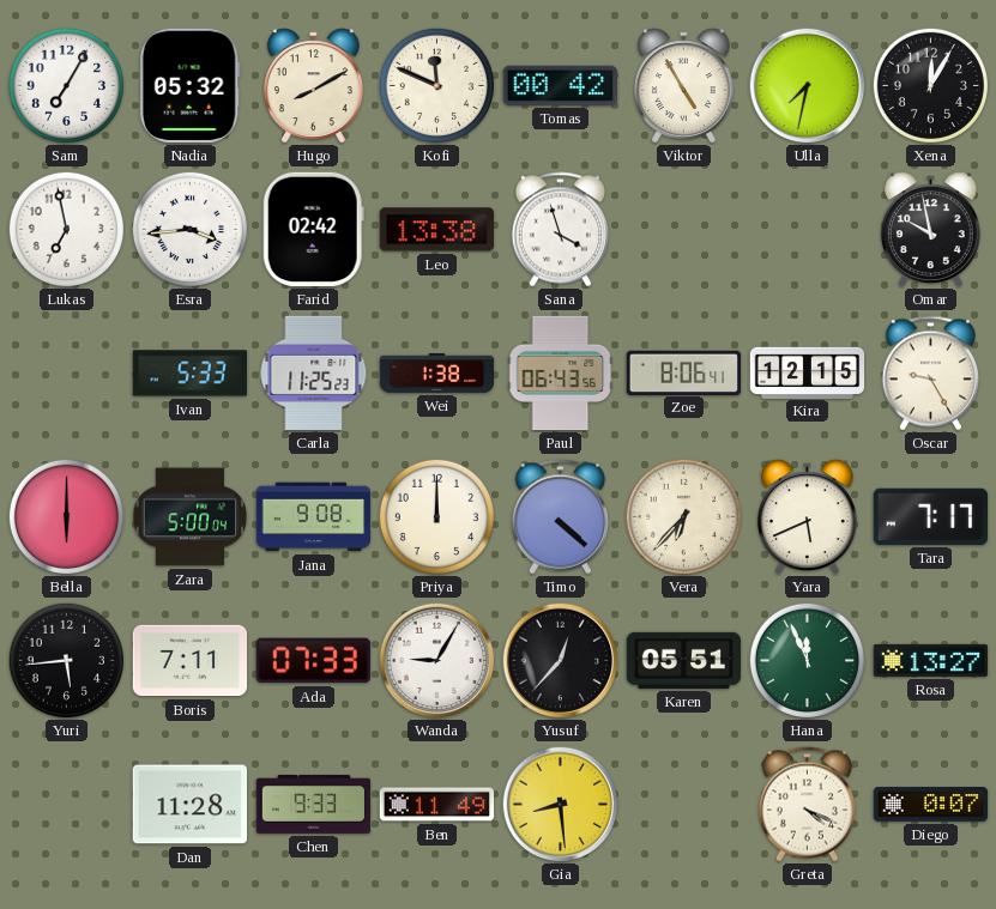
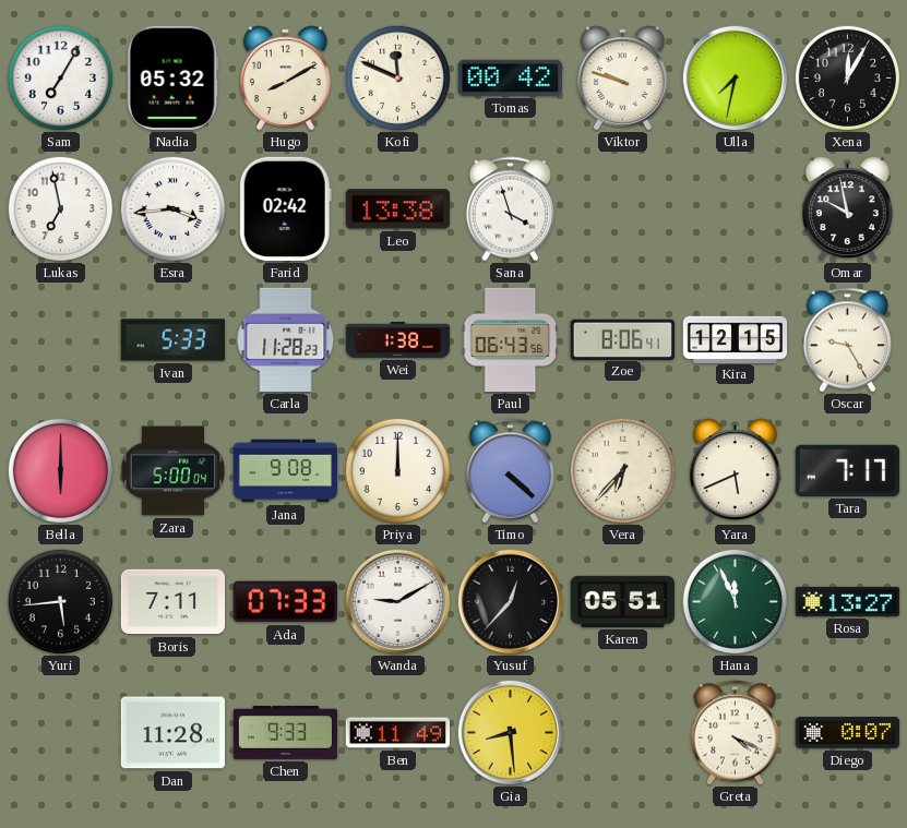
Viktor: 4:55 -> 9:48 (622, 79)
Carla: 11:25 -> 11:28 (286, 339)
Wanda: 9:05 -> 9:10 (398, 602)
